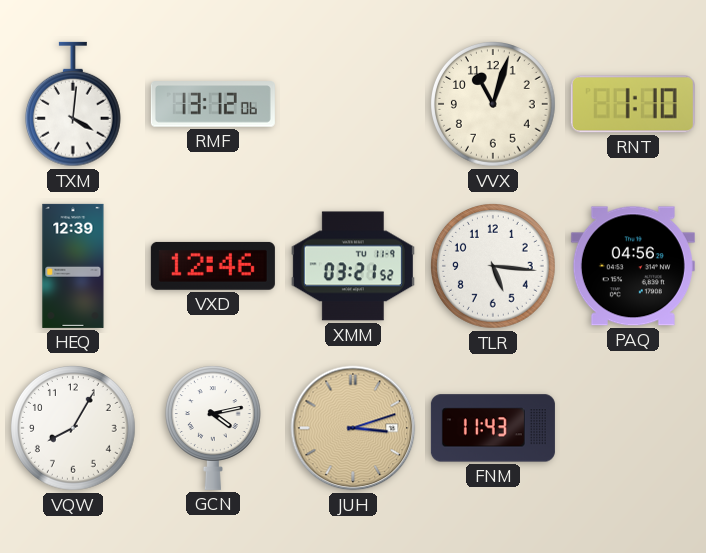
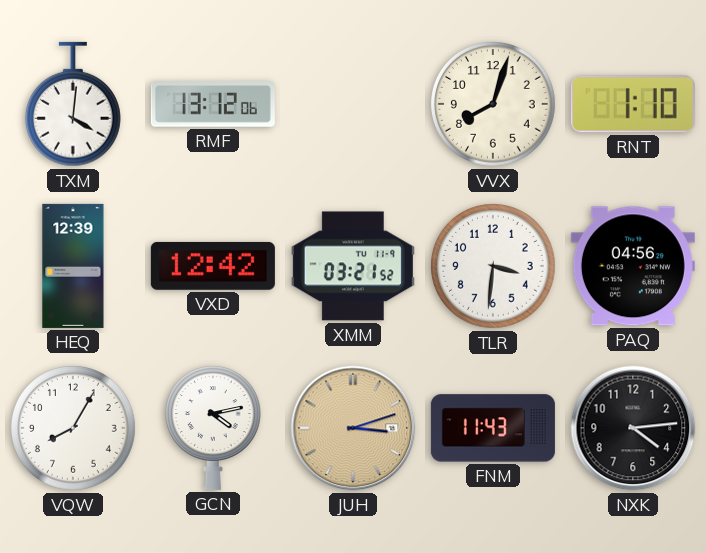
VVX: 11:03 -> 8:03 (494, 105)
VXD: 12:46 -> 12:42 (213, 266)
TLR: 5:16 -> 3:31 (494, 267)
NXK: none -> 4:14 (633, 428)
